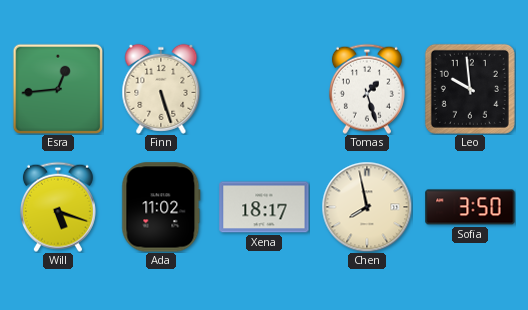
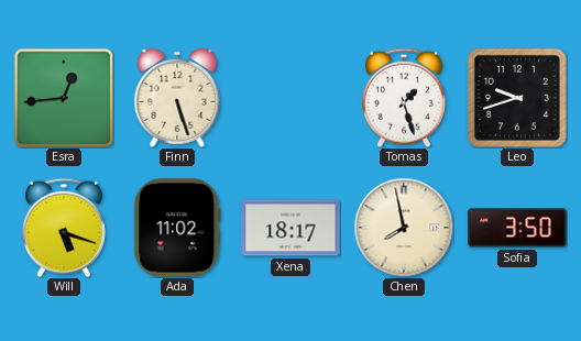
Leo: 9:59 -> 9:42 (517, 98)
